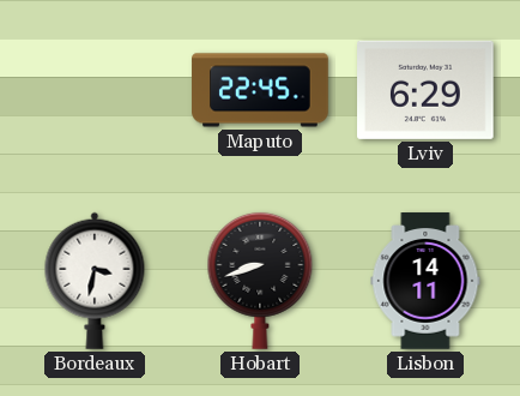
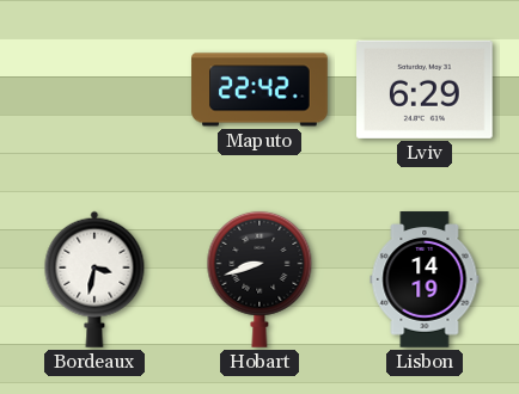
Maputo: 22:45 -> 22:42 (259, 90)
Lisbon: 14:11 -> 14:19 (425, 279)
